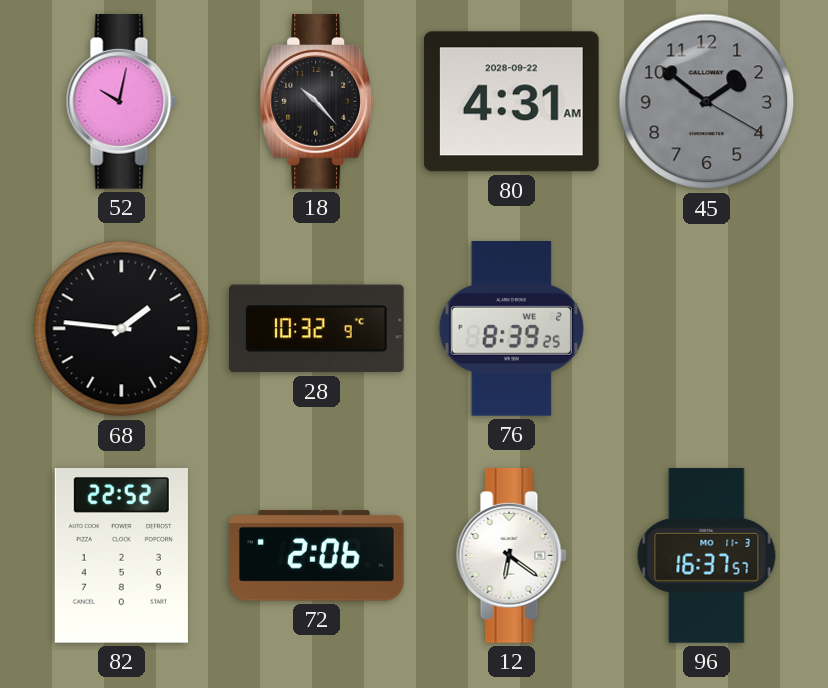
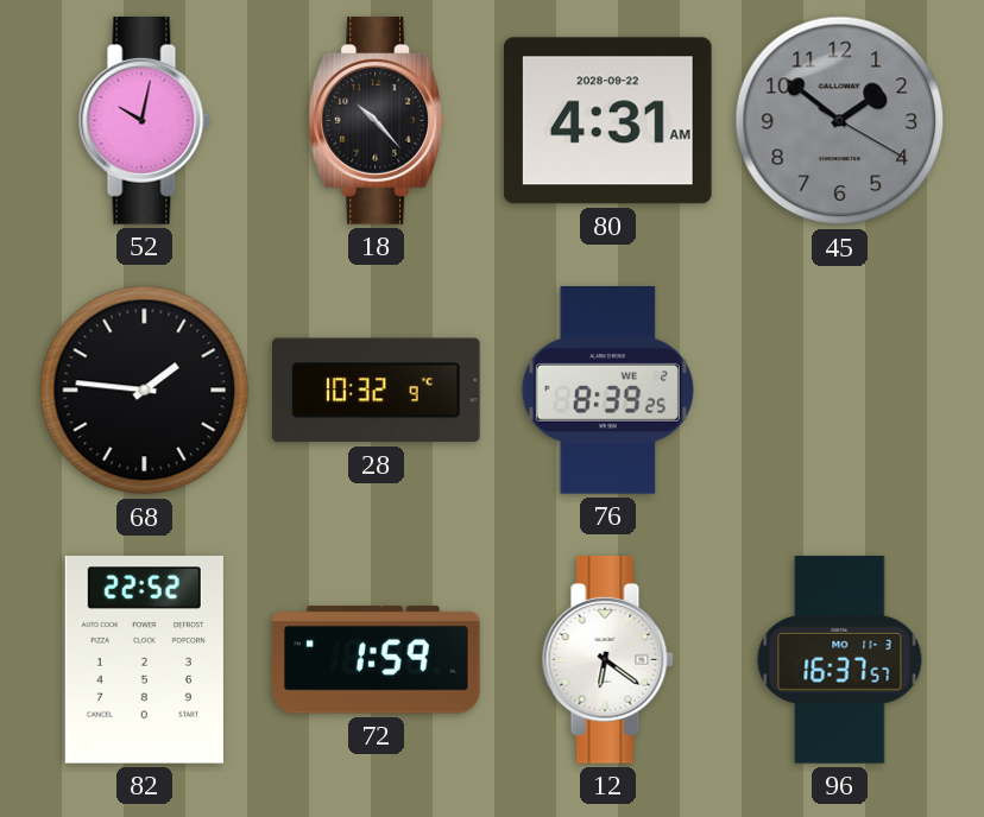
72: 2:06 -> 1:59 (377, 660)
